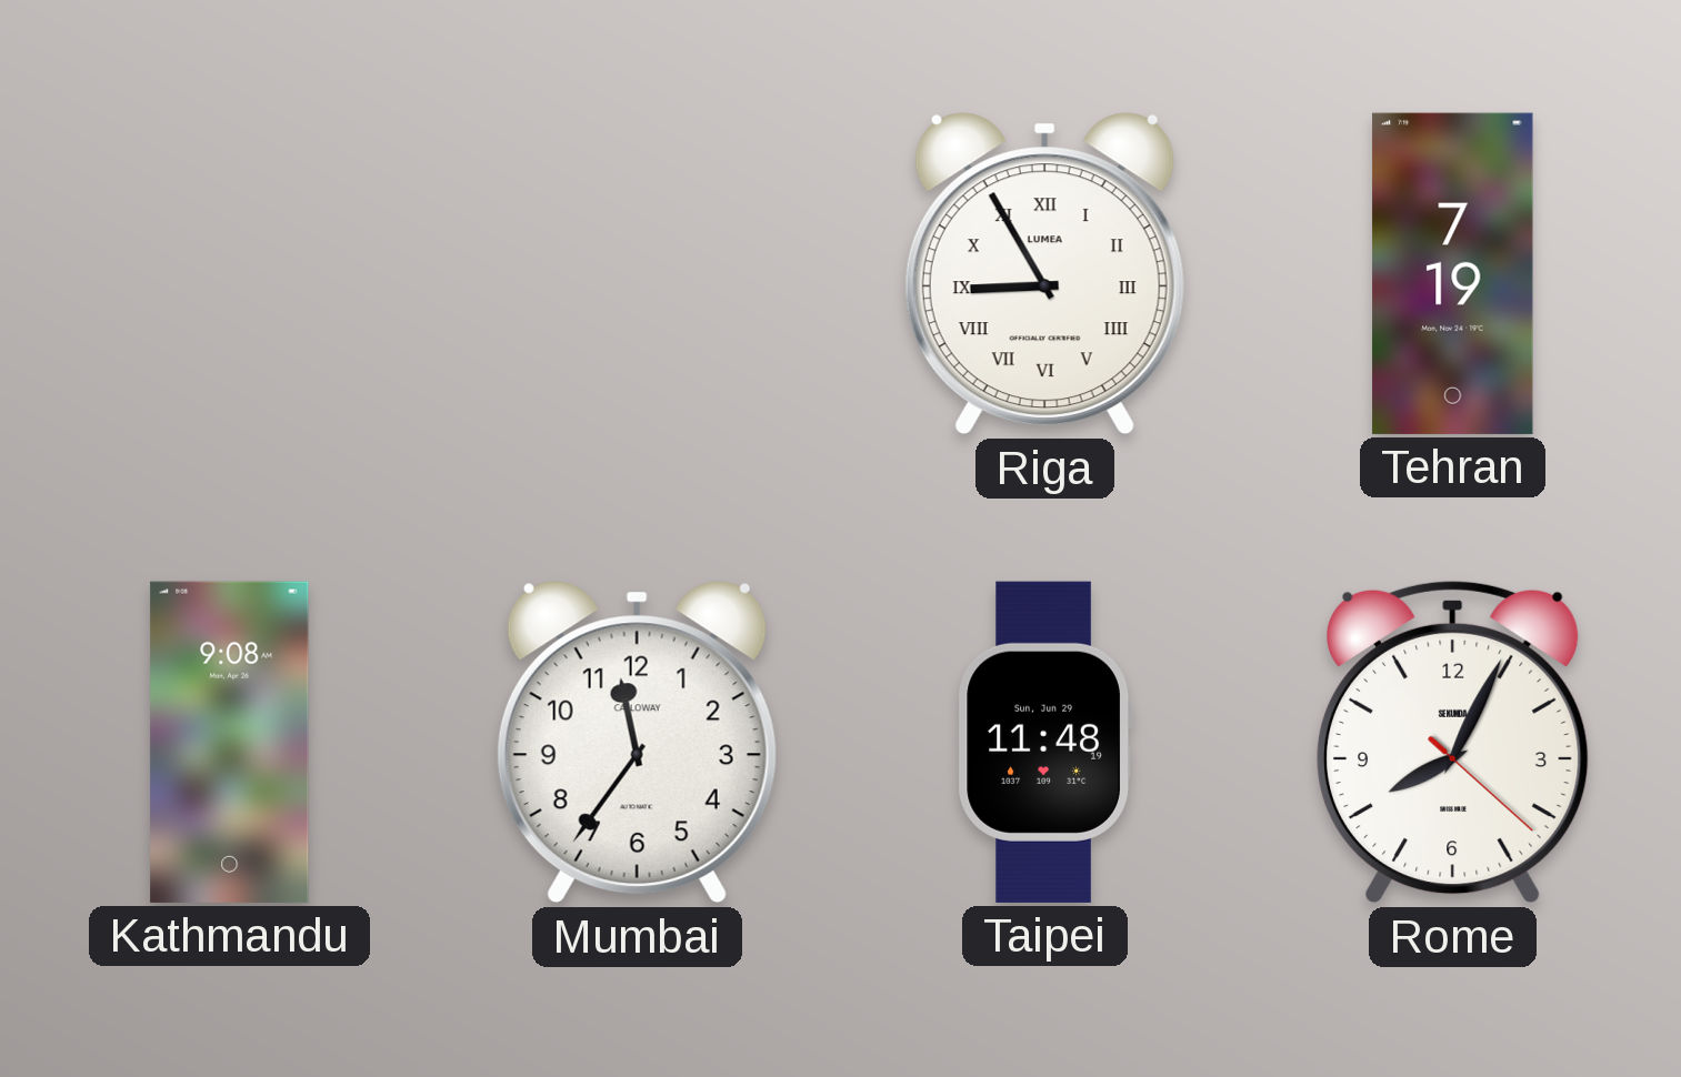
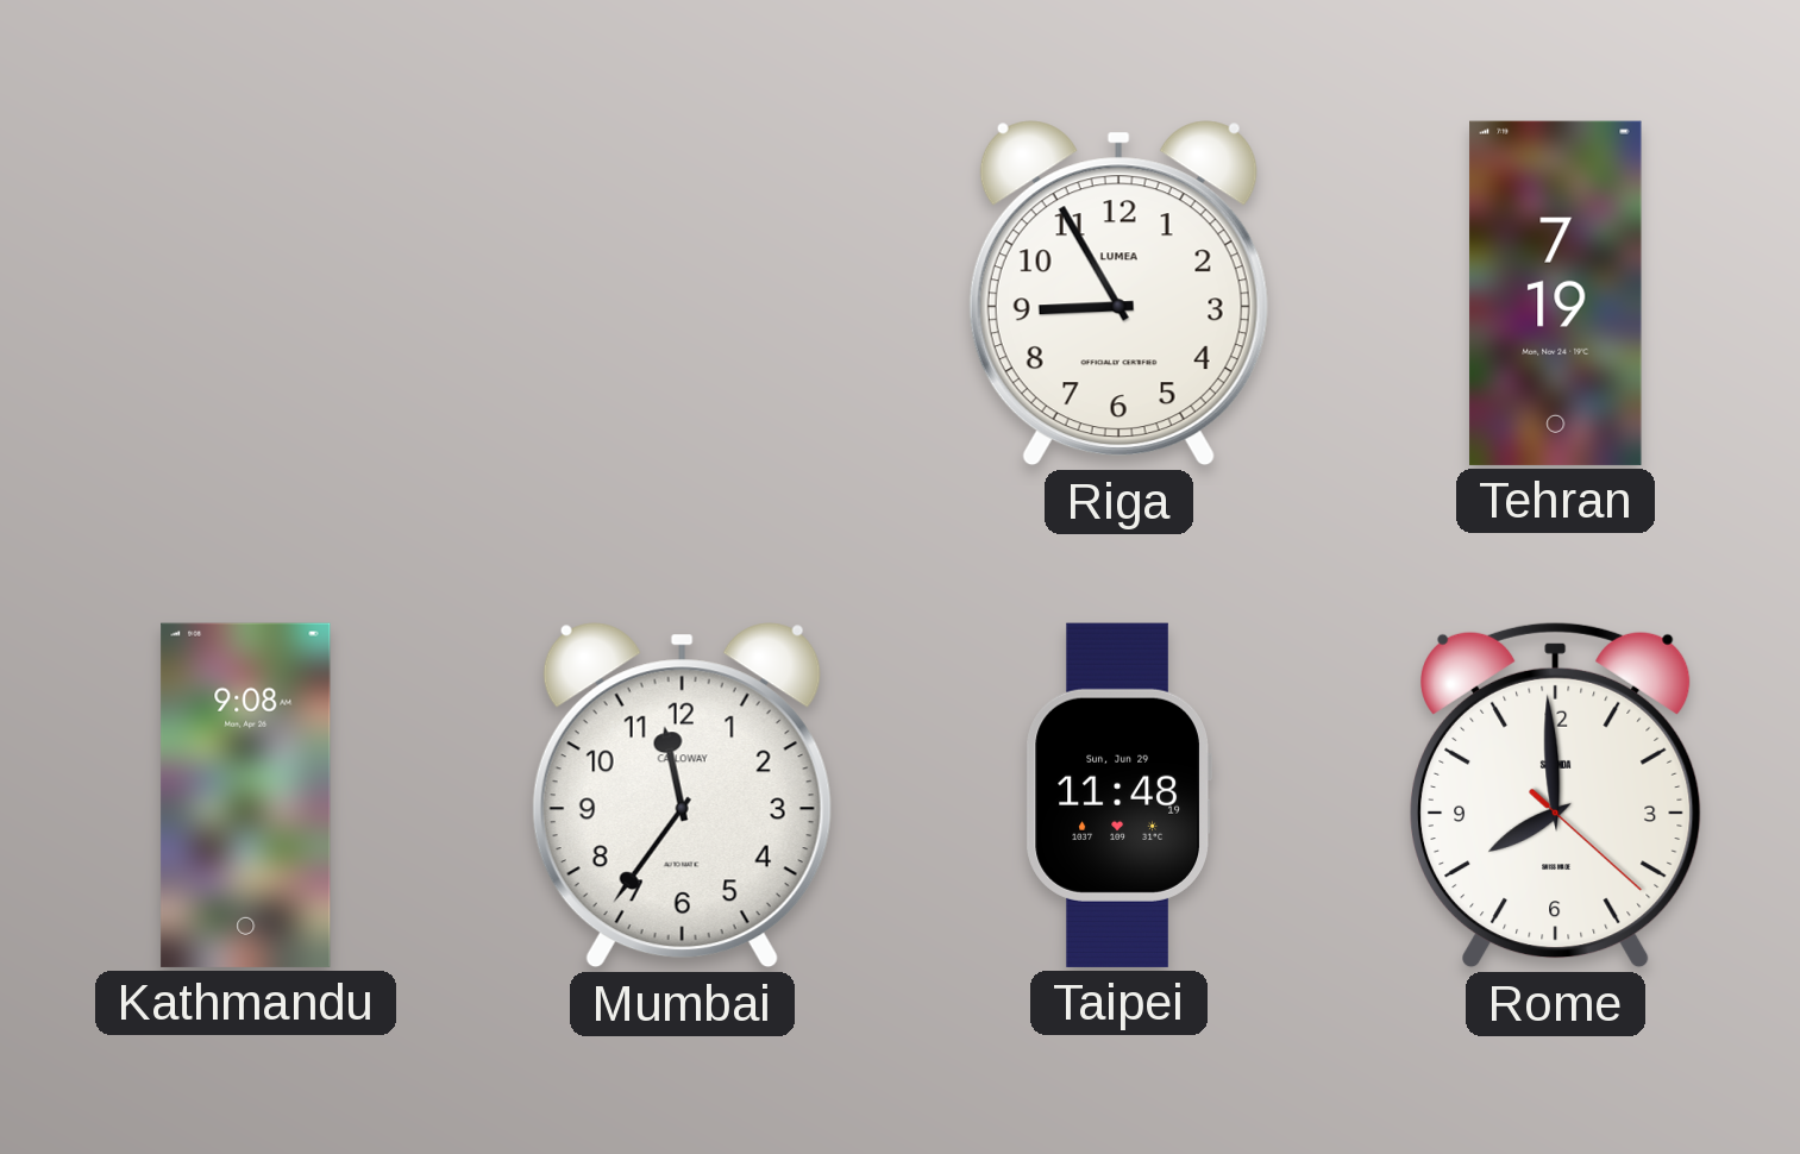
Riga numerals: Roman -> Arabic (1118, 294)
Rome: 8:04 -> 7:59 (1556, 795)
